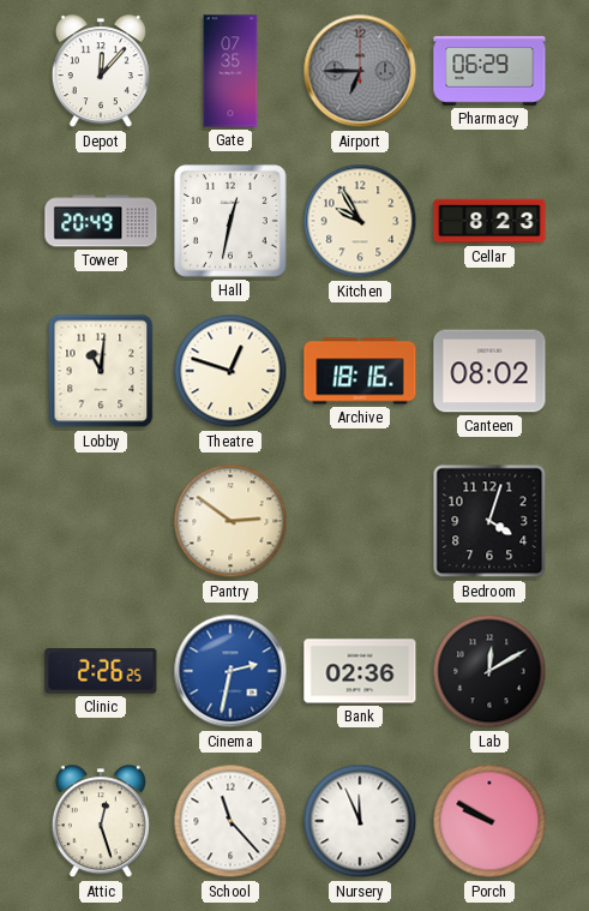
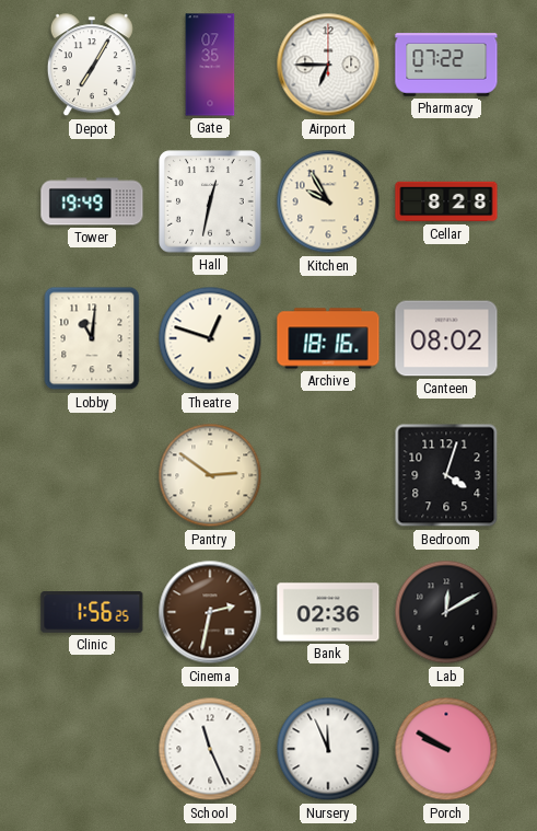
Depot: 12:07 -> 7:05 (92, 66)
Airport dial: grey -> white (328, 65)
Pharmacy: 06:29 -> 07:22 (446, 65)
Tower: 20:49 -> 19:49 (92, 201)
Cellar: 8:23 -> 8:28 (446, 201)
Clinic: 2:26 -> 1:56 (92, 613)
Cinema dial: blue -> brown (210, 612)
Attic: 12:27 -> none (101, 822)
School: 11:23 -> 11:26 (210, 749)
